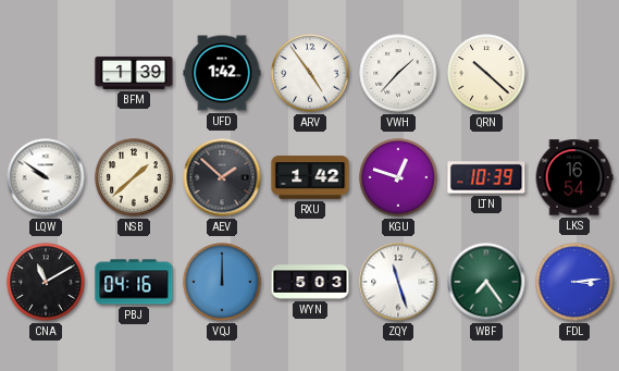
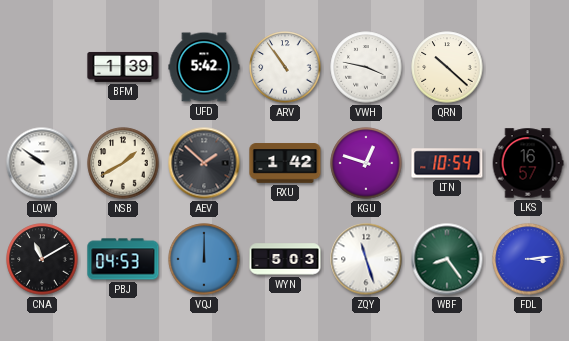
UFD: 1:42 -> 5:42 (204, 67)
ARV: 4:54 -> 10:54 (285, 67)
VWH: 1:37 -> 3:47 (366, 67)
NSB: 1:38 -> 1:40 (123, 163)
LTN: 10:39 -> 10:54 (447, 163)
LKS: 16:54 -> 16:57 (528, 163)
PBJ: 04:16 -> 04:53 (123, 259)
WBF: 7:24 -> 8:24 (447, 259)
